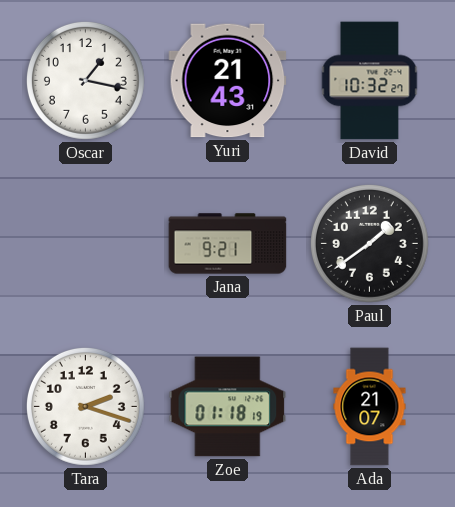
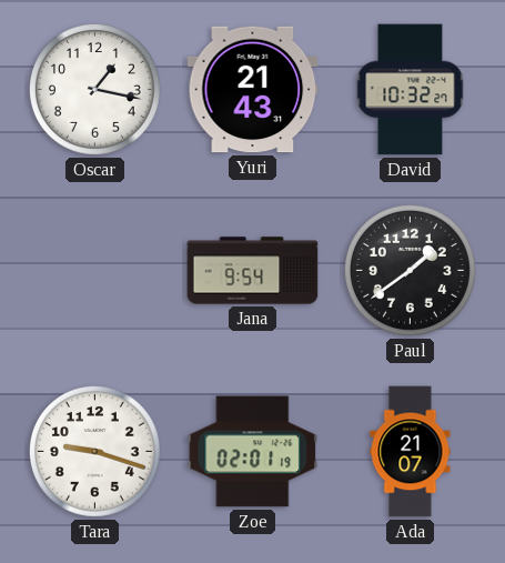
Jana: 9:21 -> 9:54 (253, 271)
Tara: 2:18 -> 9:18 (94, 451)
Zoe: 01:18 -> 02:01 (253, 452)
